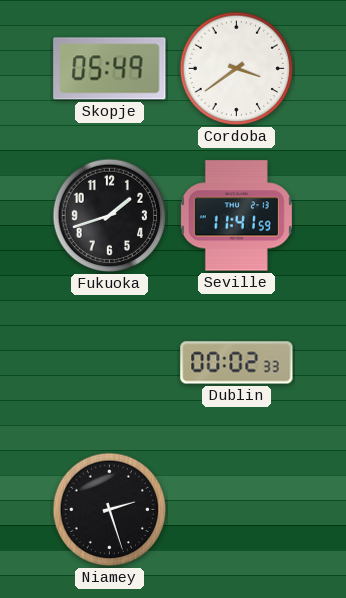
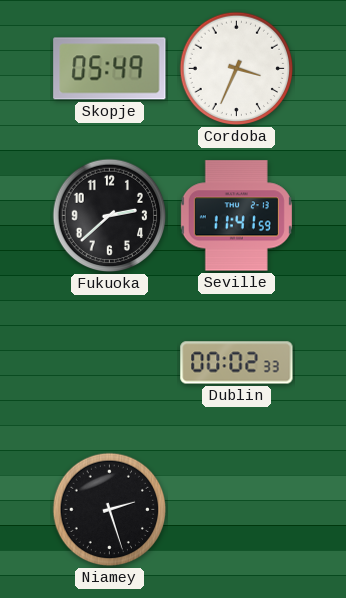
Cordoba: 3:39 -> 3:34 (237, 69)
Fukuoka: 1:42 -> 2:38 (110, 216)
